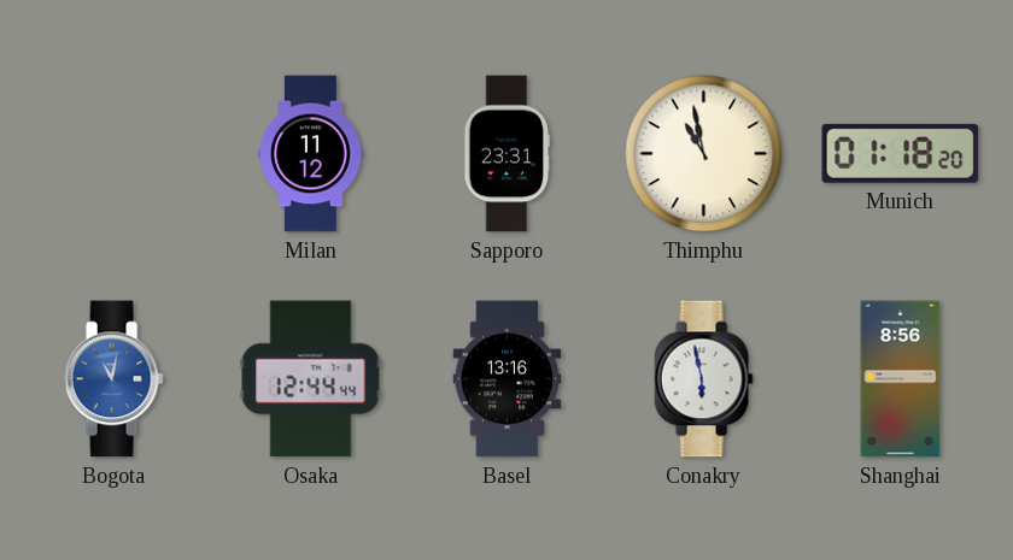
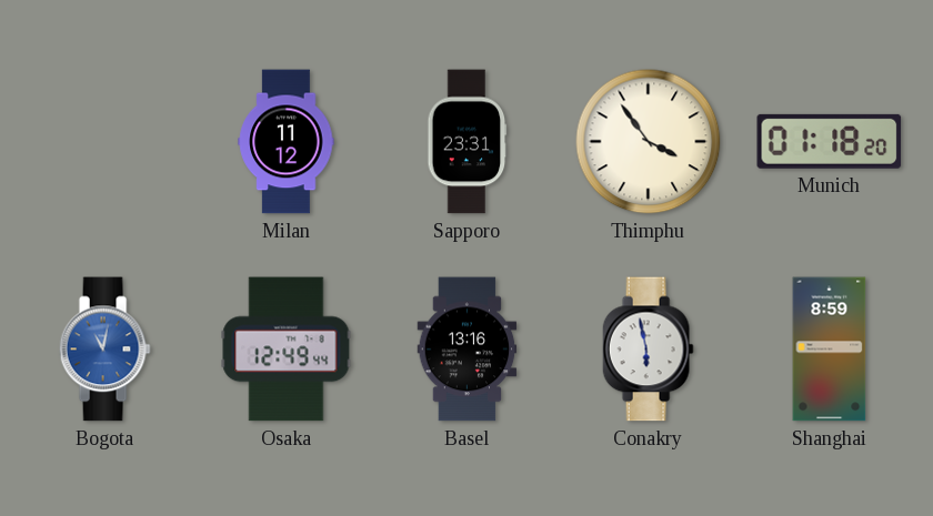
Thimphu: 10:58 -> 3:54 (649, 142)
Osaka: 12:44 -> 12:49 (287, 350)
Shanghai: 8:56 -> 8:59 (830, 350)
